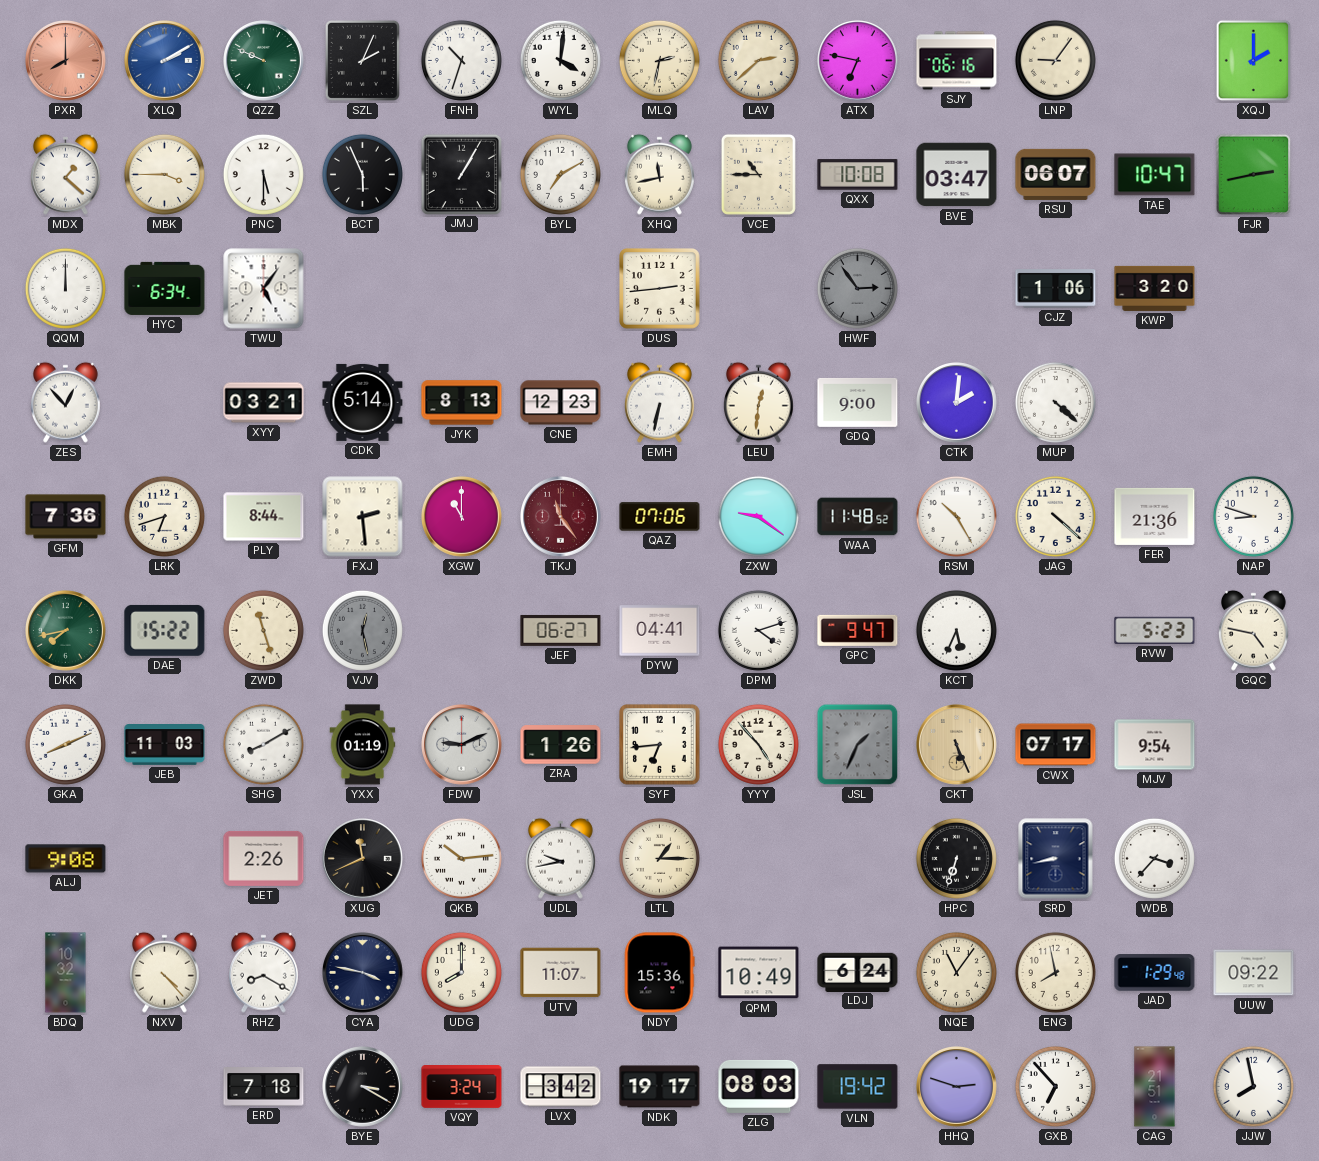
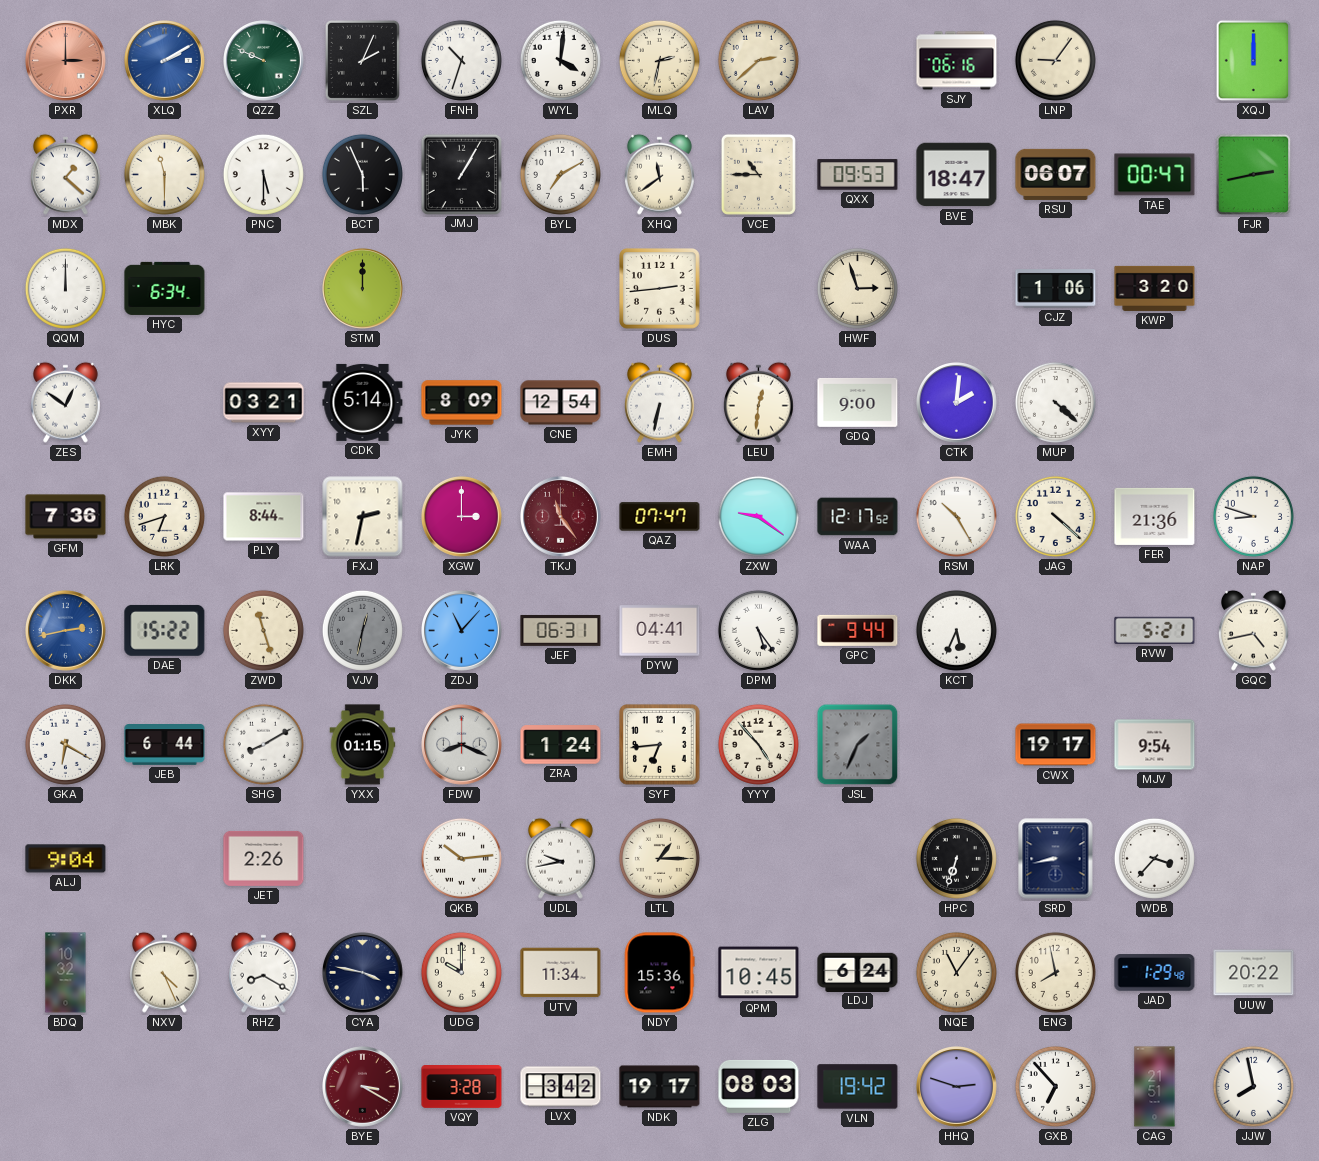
PXR: 8:00 -> 3:00 (66, 61)
ATX: 6:47 -> none (858, 61)
XQJ: 2:00 -> 12:00 (1254, 61)
MBK: 3:45 -> 11:30 (164, 174)
XHQ: 11:43 -> 11:39 (659, 174)
QXX: 10:08 -> 09:53 (858, 175)
BVE: 03:47 -> 18:47 (957, 175)
TAE: 10:47 -> 00:47 (1155, 175)
TWU: 5:06 -> none (264, 289)
STM: none -> 12:00 (363, 289)
HWF: 2:54 -> 2:57 (857, 288)
HWF dial: grey -> cream (857, 288)
ZES: 12:53 -> 12:51 (65, 402)
JYK: 8:13 -> 8:09 (462, 403)
CNE: 12:23 -> 12:54 (561, 403)
FXJ: 2:29 -> 2:32 (363, 517)
XGW: 11:00 -> 3:00 (462, 517)
QAZ: 07:06 -> 07:47 (660, 517)
WAA: 11:48 -> 12:17 (858, 517)
DKK: 7:43 -> 2:43 (66, 631)
DKK dial: green -> blue (66, 631)
VJV: 12:28 -> 12:32 (362, 630)
ZDJ: none -> 11:07 (462, 631)
JEF: 06:27 -> 06:31 (561, 631)
DPM: 4:12 -> 5:24 (758, 630)
GPC: 9:47 -> 9:44 (858, 630)
RVW: 5:23 -> 5:21 (1155, 630)
GQC: 4:47 -> 4:43 (1253, 630)
GKA: 8:11 -> 6:20 (65, 744)
JEB: 11:03 -> 6:44 (165, 745)
YXX: 01:19 -> 01:15 (363, 745)
FDW: 9:11 -> 8:19 (462, 745)
ZRA: 1:26 -> 1:24 (561, 745)
CKT: 5:26 -> none (957, 745)
CWX: 07:17 -> 19:17 (1056, 745)
ALJ: 9:08 -> 9:04 (66, 859)
XUG: 11:41 -> none (363, 859)
NXV: 4:23 -> 4:26 (164, 972)
UDG: 8:00 -> 10:00 (461, 972)
UTV: 11:07 -> 11:34 (561, 973)
QPM: 10:49 -> 10:45 (759, 973)
UUW: 09:22 -> 20:22 (1254, 973)
ERD: 7:18 -> none (264, 1087)
BYE dial: black -> burgundy (363, 1087)
VQY: 3:24 -> 3:28 (462, 1087)
